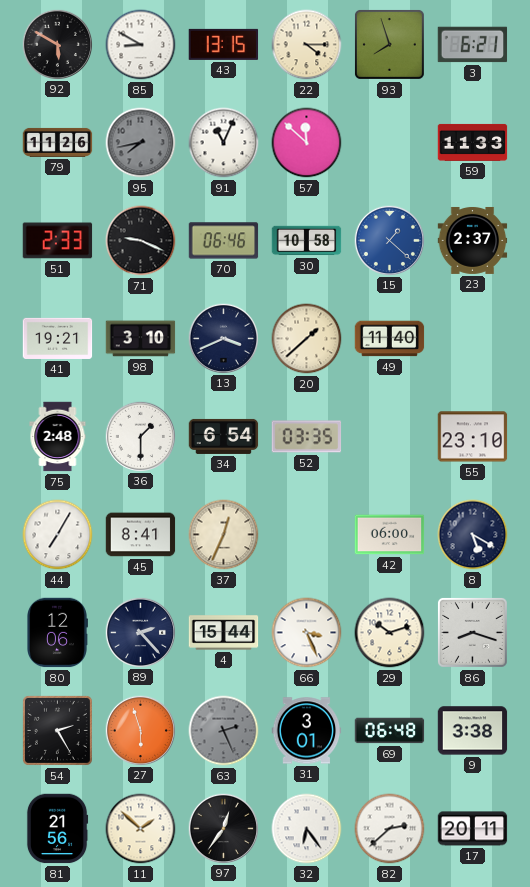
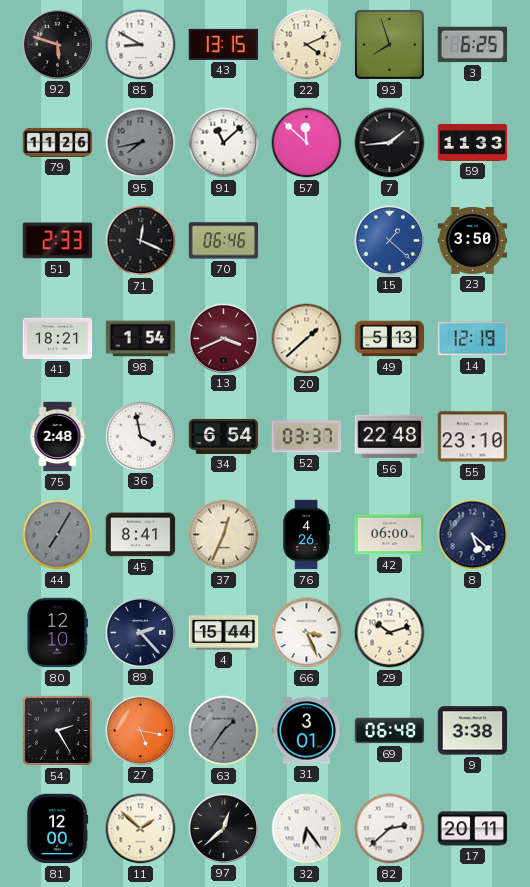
92: 5:50 -> 5:48 (57, 44)
22: 4:15 -> 4:11 (307, 45)
3: 6:21 -> 6:25 (473, 45)
91: 11:04 -> 11:08 (224, 143)
7: none -> 1:44 (390, 143)
71: 9:19 -> 12:19 (141, 241)
30: 10:58 -> none (307, 241)
23: 2:37 -> 3:50 (473, 240)
41: 19:21 -> 18:21 (58, 338)
98: 3:10 -> 1:54 (141, 339)
13 dial: navy -> burgundy (223, 338)
49: 11:40 -> 5:13 (390, 339)
14: none -> 12:19 (473, 339)
36: 1:30 -> 3:58 (140, 436)
52: 03:35 -> 03:37 (307, 437)
56: none -> 22:48 (390, 437)
44 dial: white -> grey (58, 535)
76: none -> 4:26 (307, 535)
8: 5:20 -> 5:22 (473, 535)
80: 12:06 -> 12:10 (58, 633)
86: 8:18 -> none (472, 632)
27: 5:57 -> 5:17 (140, 730)
63: 2:26 -> 1:36 (224, 731)
81: 21:56 -> 12:00 (57, 829)
97: 12:36 -> 12:38 (223, 828)
